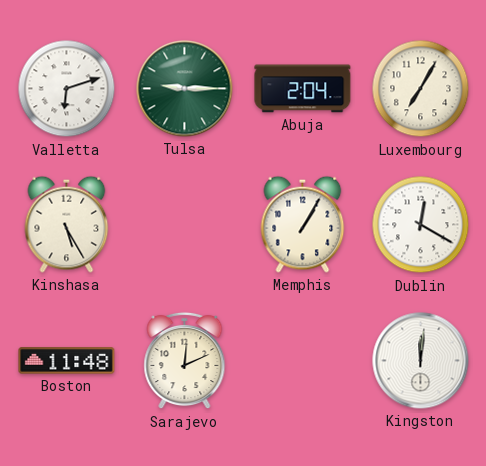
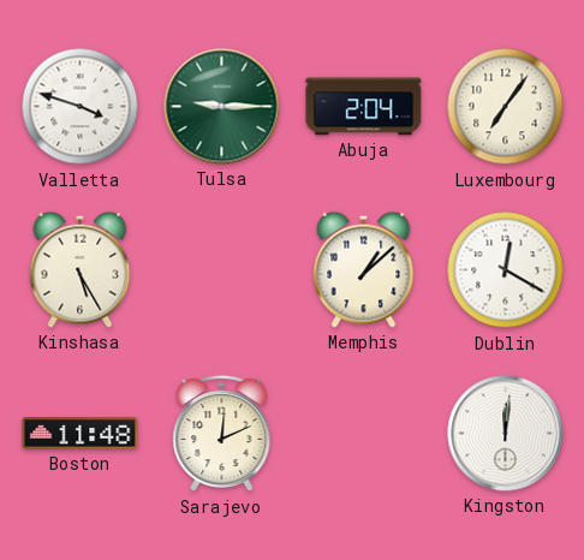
Valletta: 6:12 -> 3:48 (81, 107)
Luxembourg: 7:05 -> 7:06 (506, 107)
Memphis: 1:05 -> 1:08 (364, 269)
